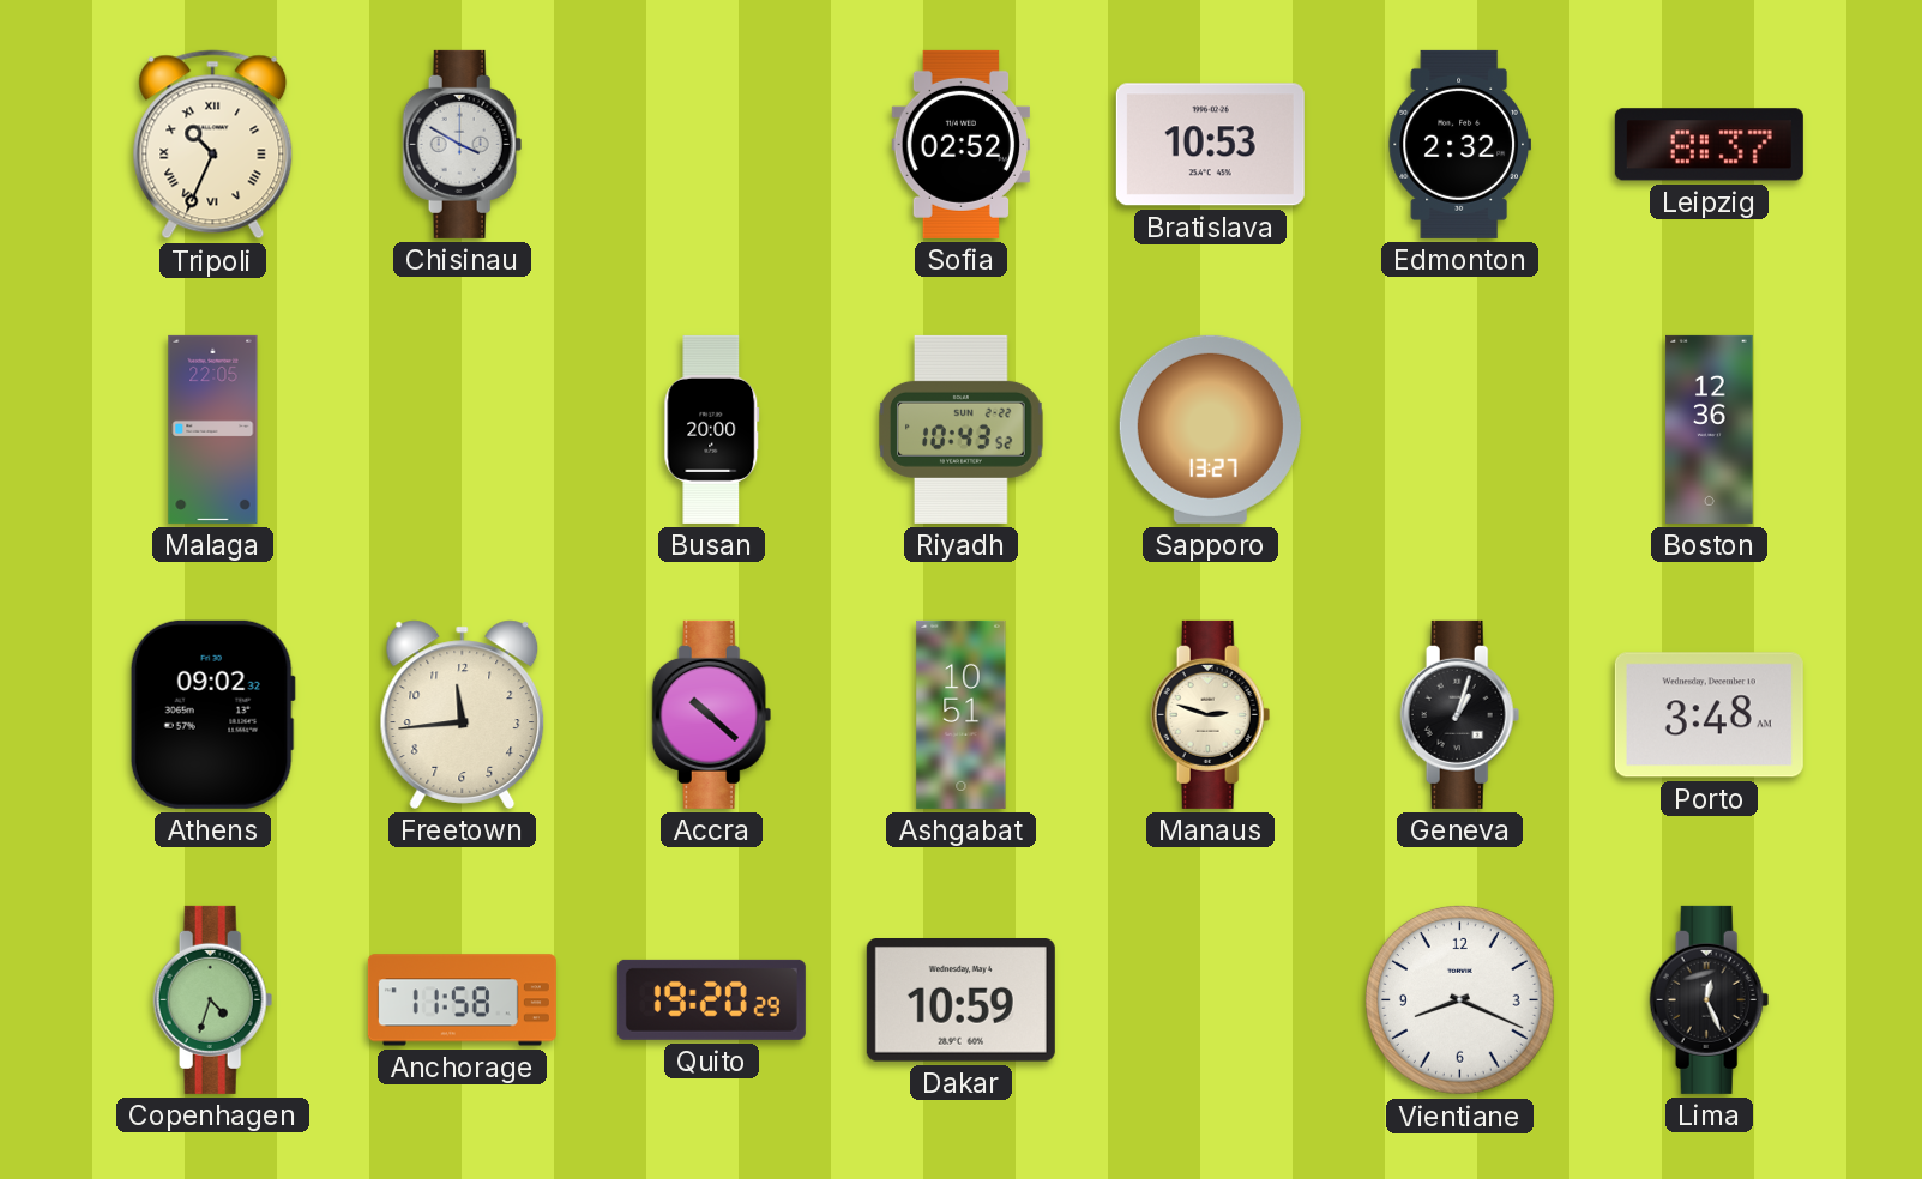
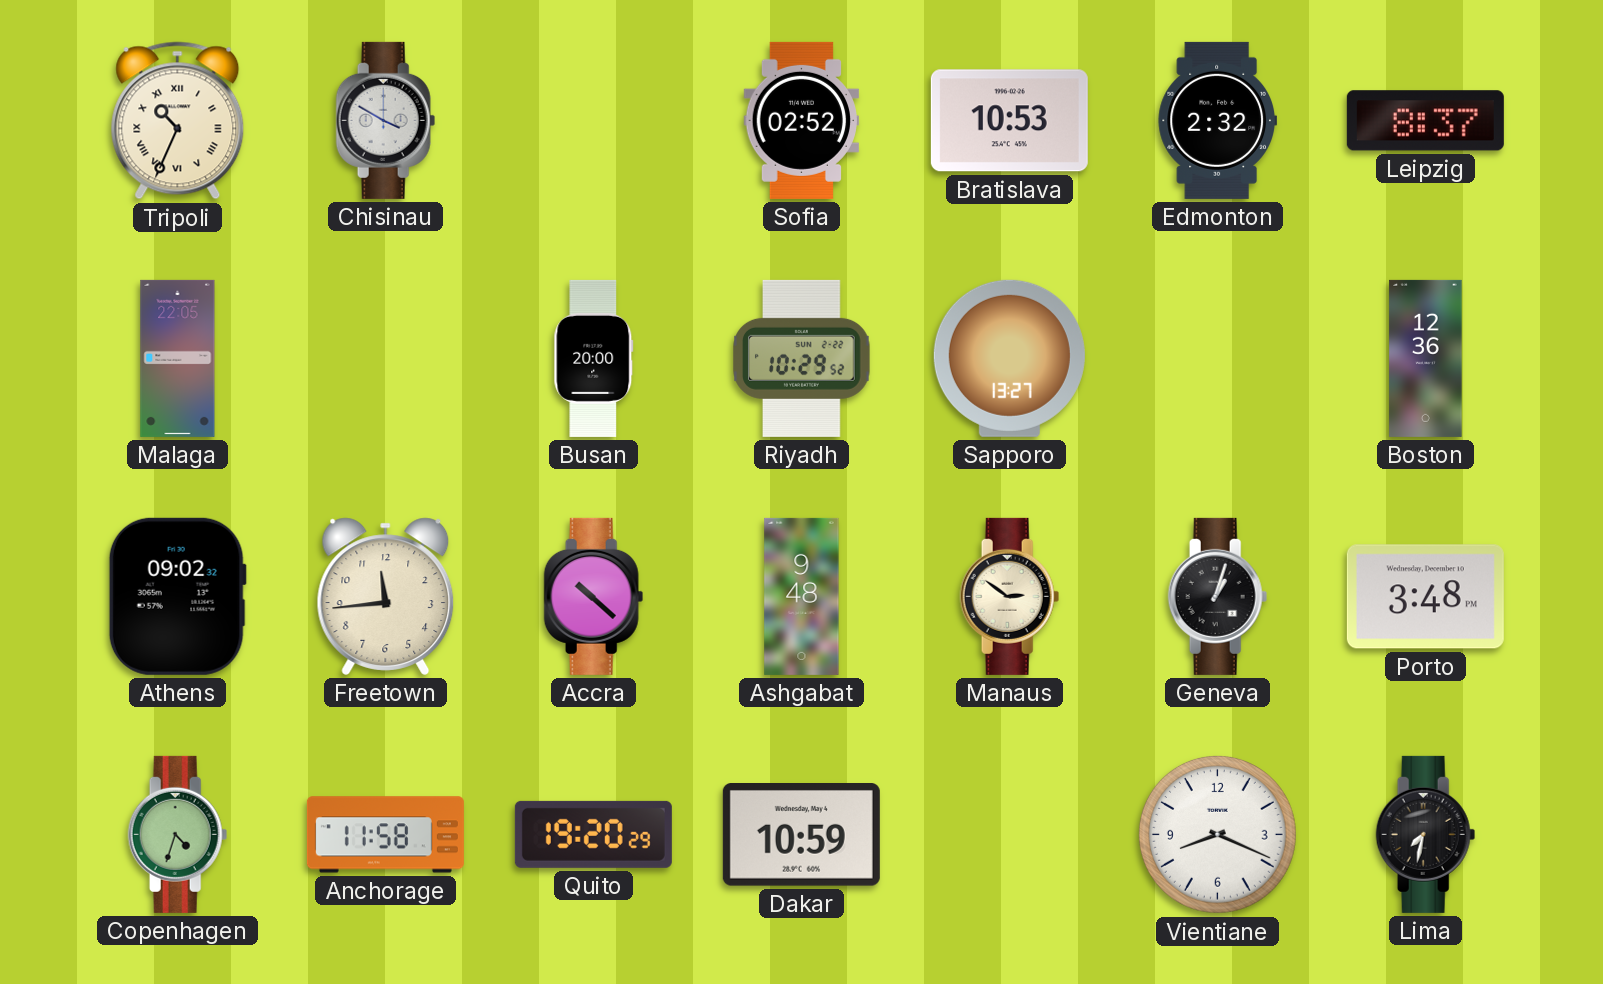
Riyadh: 10:43 -> 10:29 (802, 358)
Ashgabat: 10:51 -> 9:48 (802, 596)
Manaus: 2:48 -> 2:51 (1010, 596)
Porto: 3:48 AM -> 3:48 PM (1425, 597)
Lima: 12:26 -> 7:32 (1426, 834)
